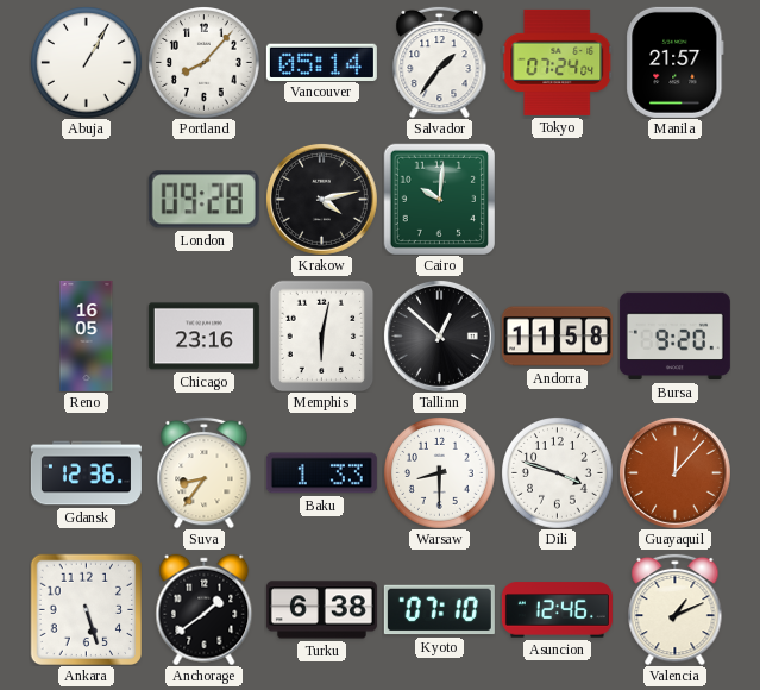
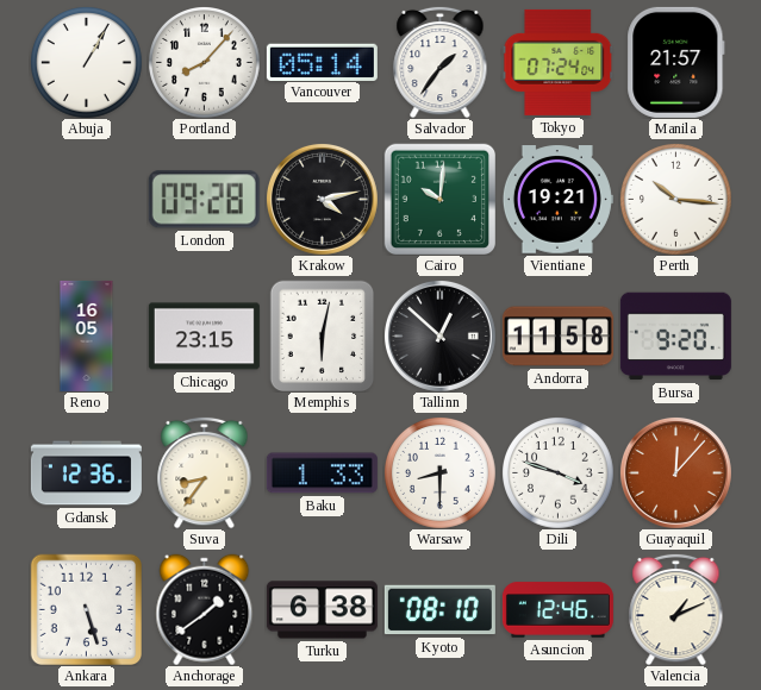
Vientiane: none -> 19:21 (557, 200)
Perth: none -> 10:16 (676, 200)
Chicago: 23:16 -> 23:15 (204, 337)
Kyoto: 07:10 -> 08:10 (439, 610)
